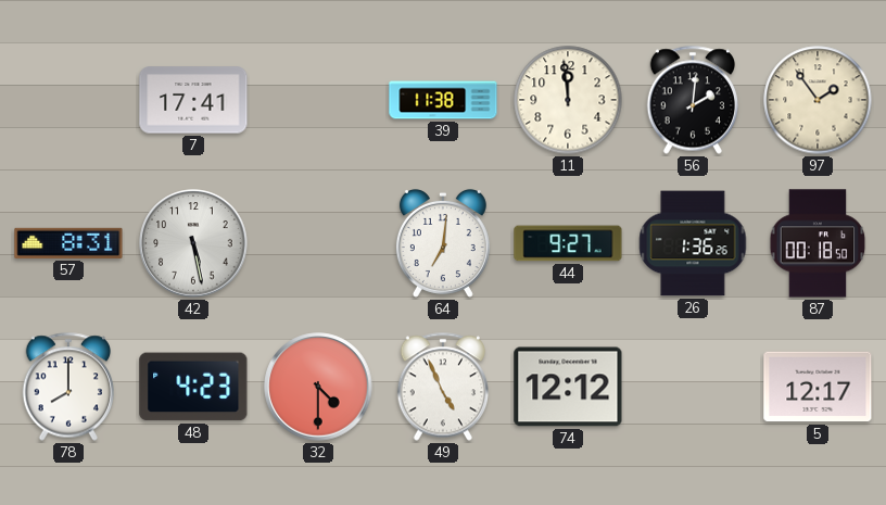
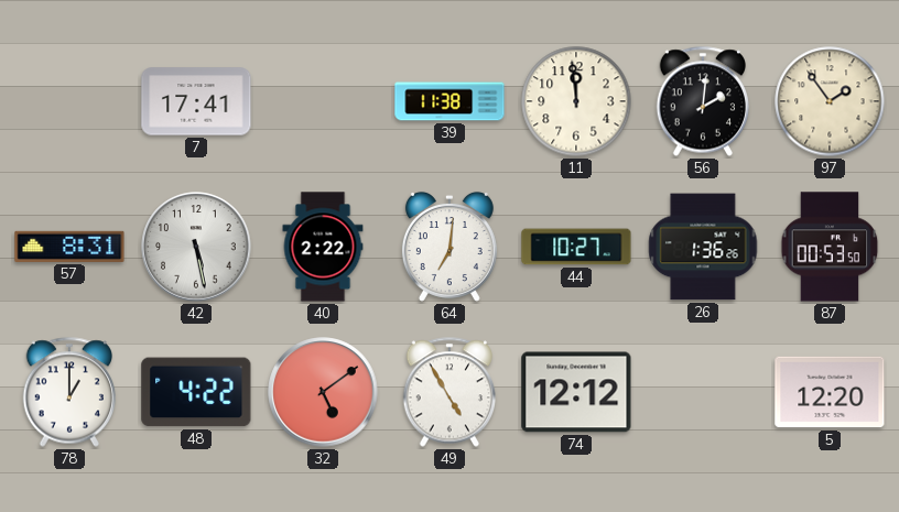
40: none -> 2:22 (323, 247)
44: 9:27 -> 10:27 (576, 247)
87: 00:18 -> 00:53 (830, 247)
78: 8:00 -> 1:00 (68, 392)
48: 4:23 -> 4:22 (196, 392)
32: 4:30 -> 5:09 (323, 392)
49: 4:56 -> 4:55 (448, 392)
5: 12:17 -> 12:20 (830, 392)
